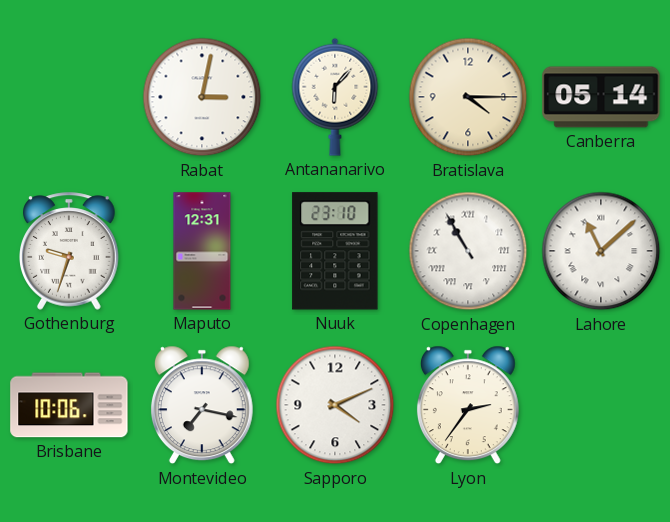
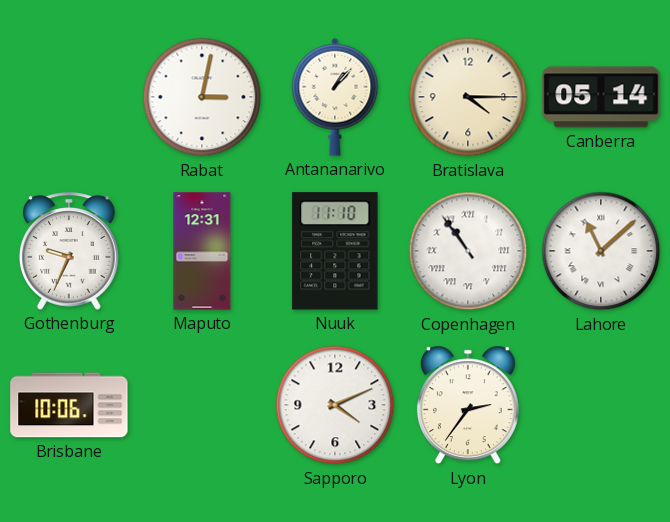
Antananarivo: 6:07 -> 1:07 (335, 97)
Gothenburg: 9:33 -> 9:34 (69, 251)
Nuuk: 23:10 -> 11:10 (335, 251)
Copenhagen: 10:55 -> 10:54 (468, 251)
Montevideo: 7:17 -> none (202, 405)
